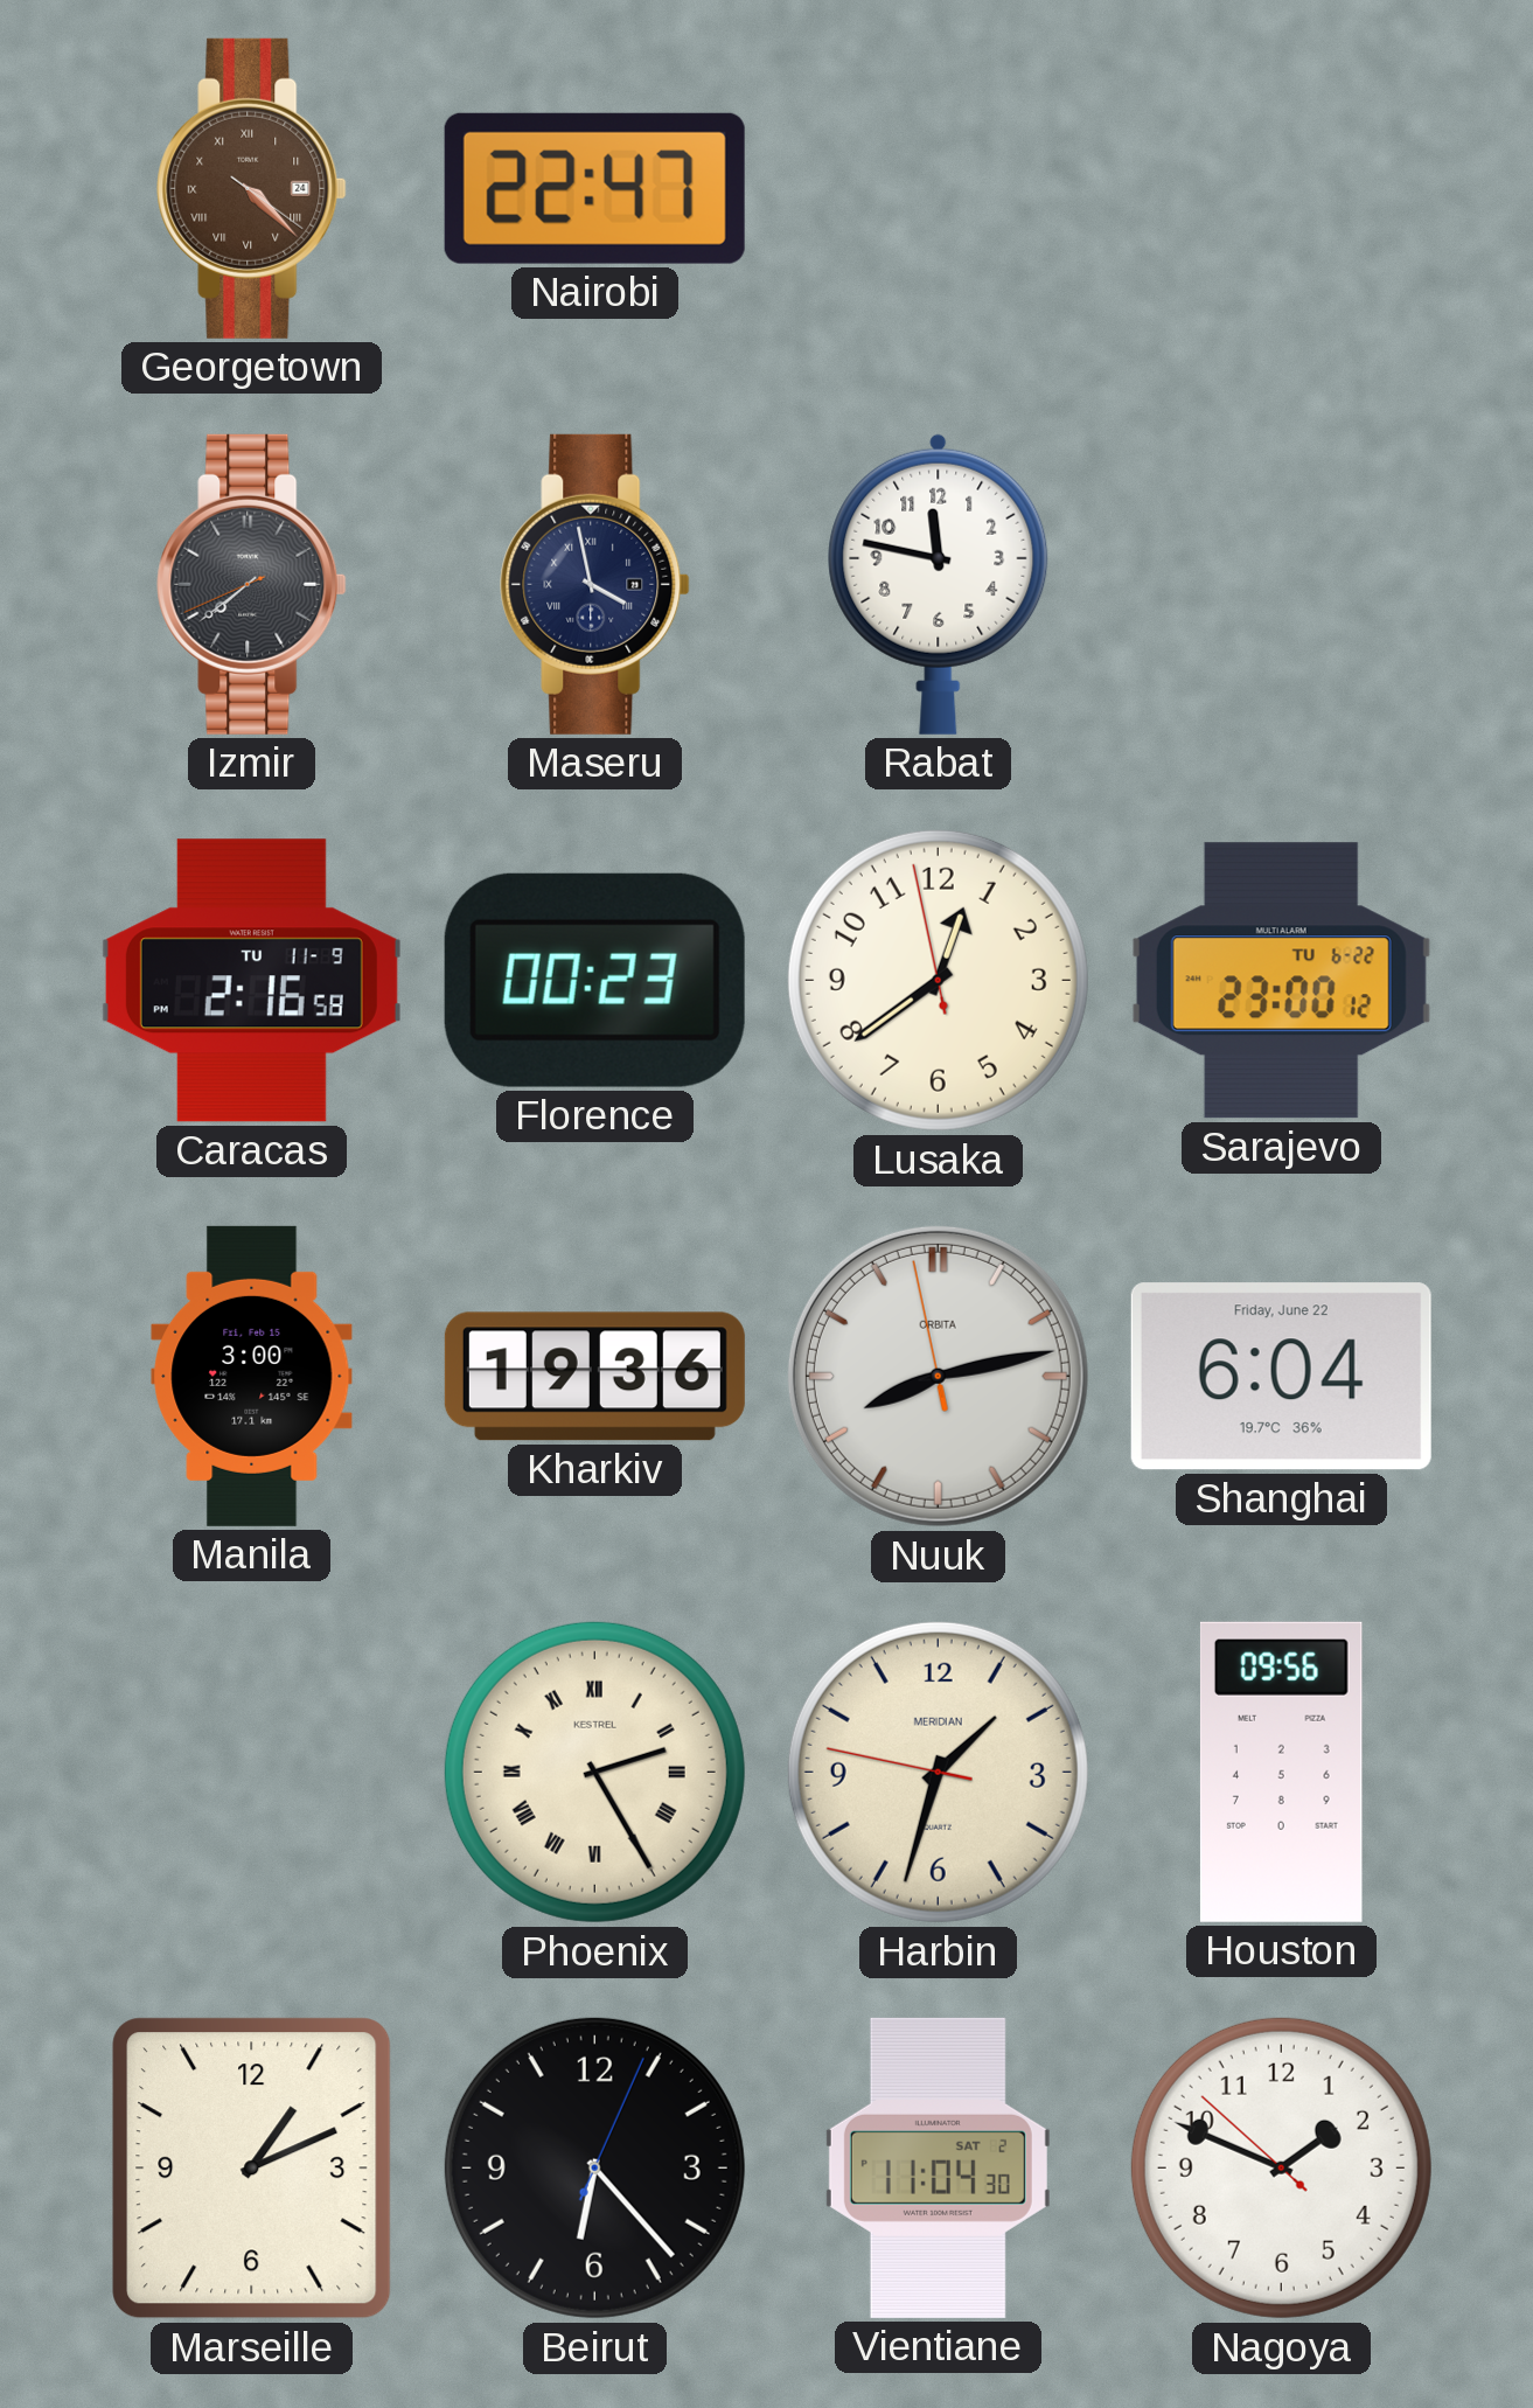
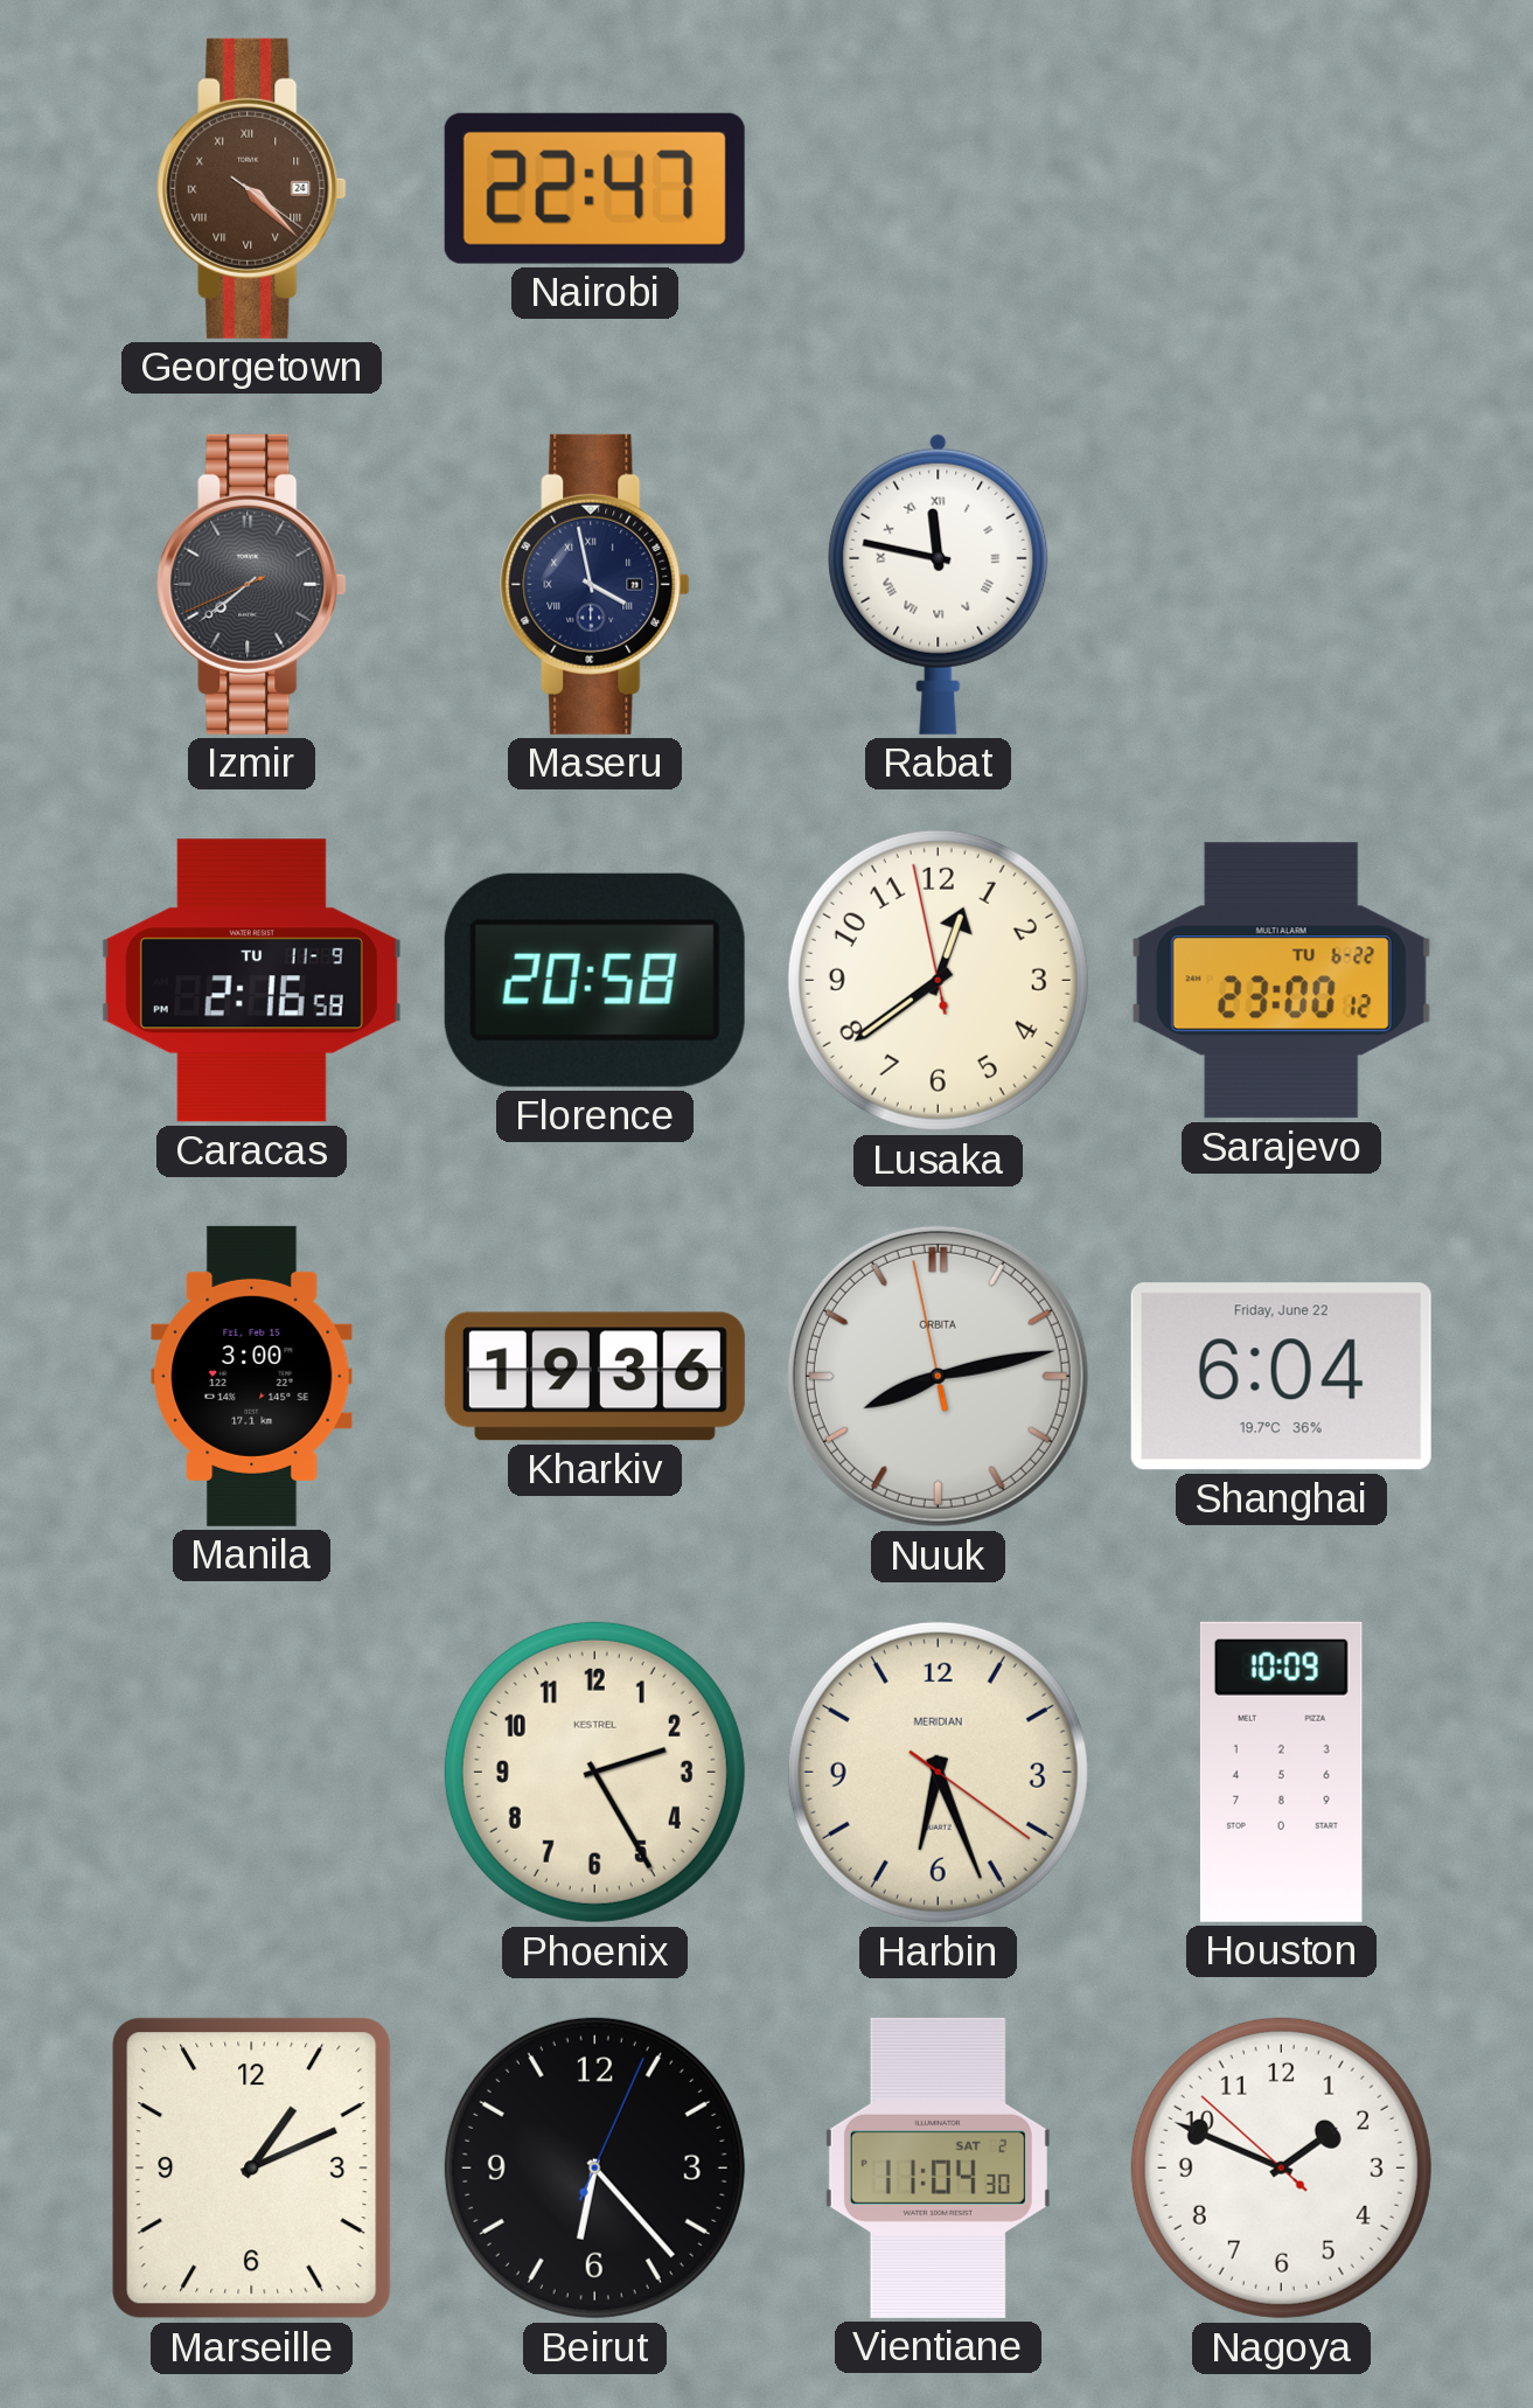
Rabat numerals: Arabic -> Roman (939, 584)
Florence: 00:23 -> 20:58 (594, 980)
Phoenix numerals: Roman -> Arabic (594, 1772)
Harbin: 1:32 -> 6:26 (938, 1772)
Houston: 09:56 -> 10:09 (1281, 1772)
